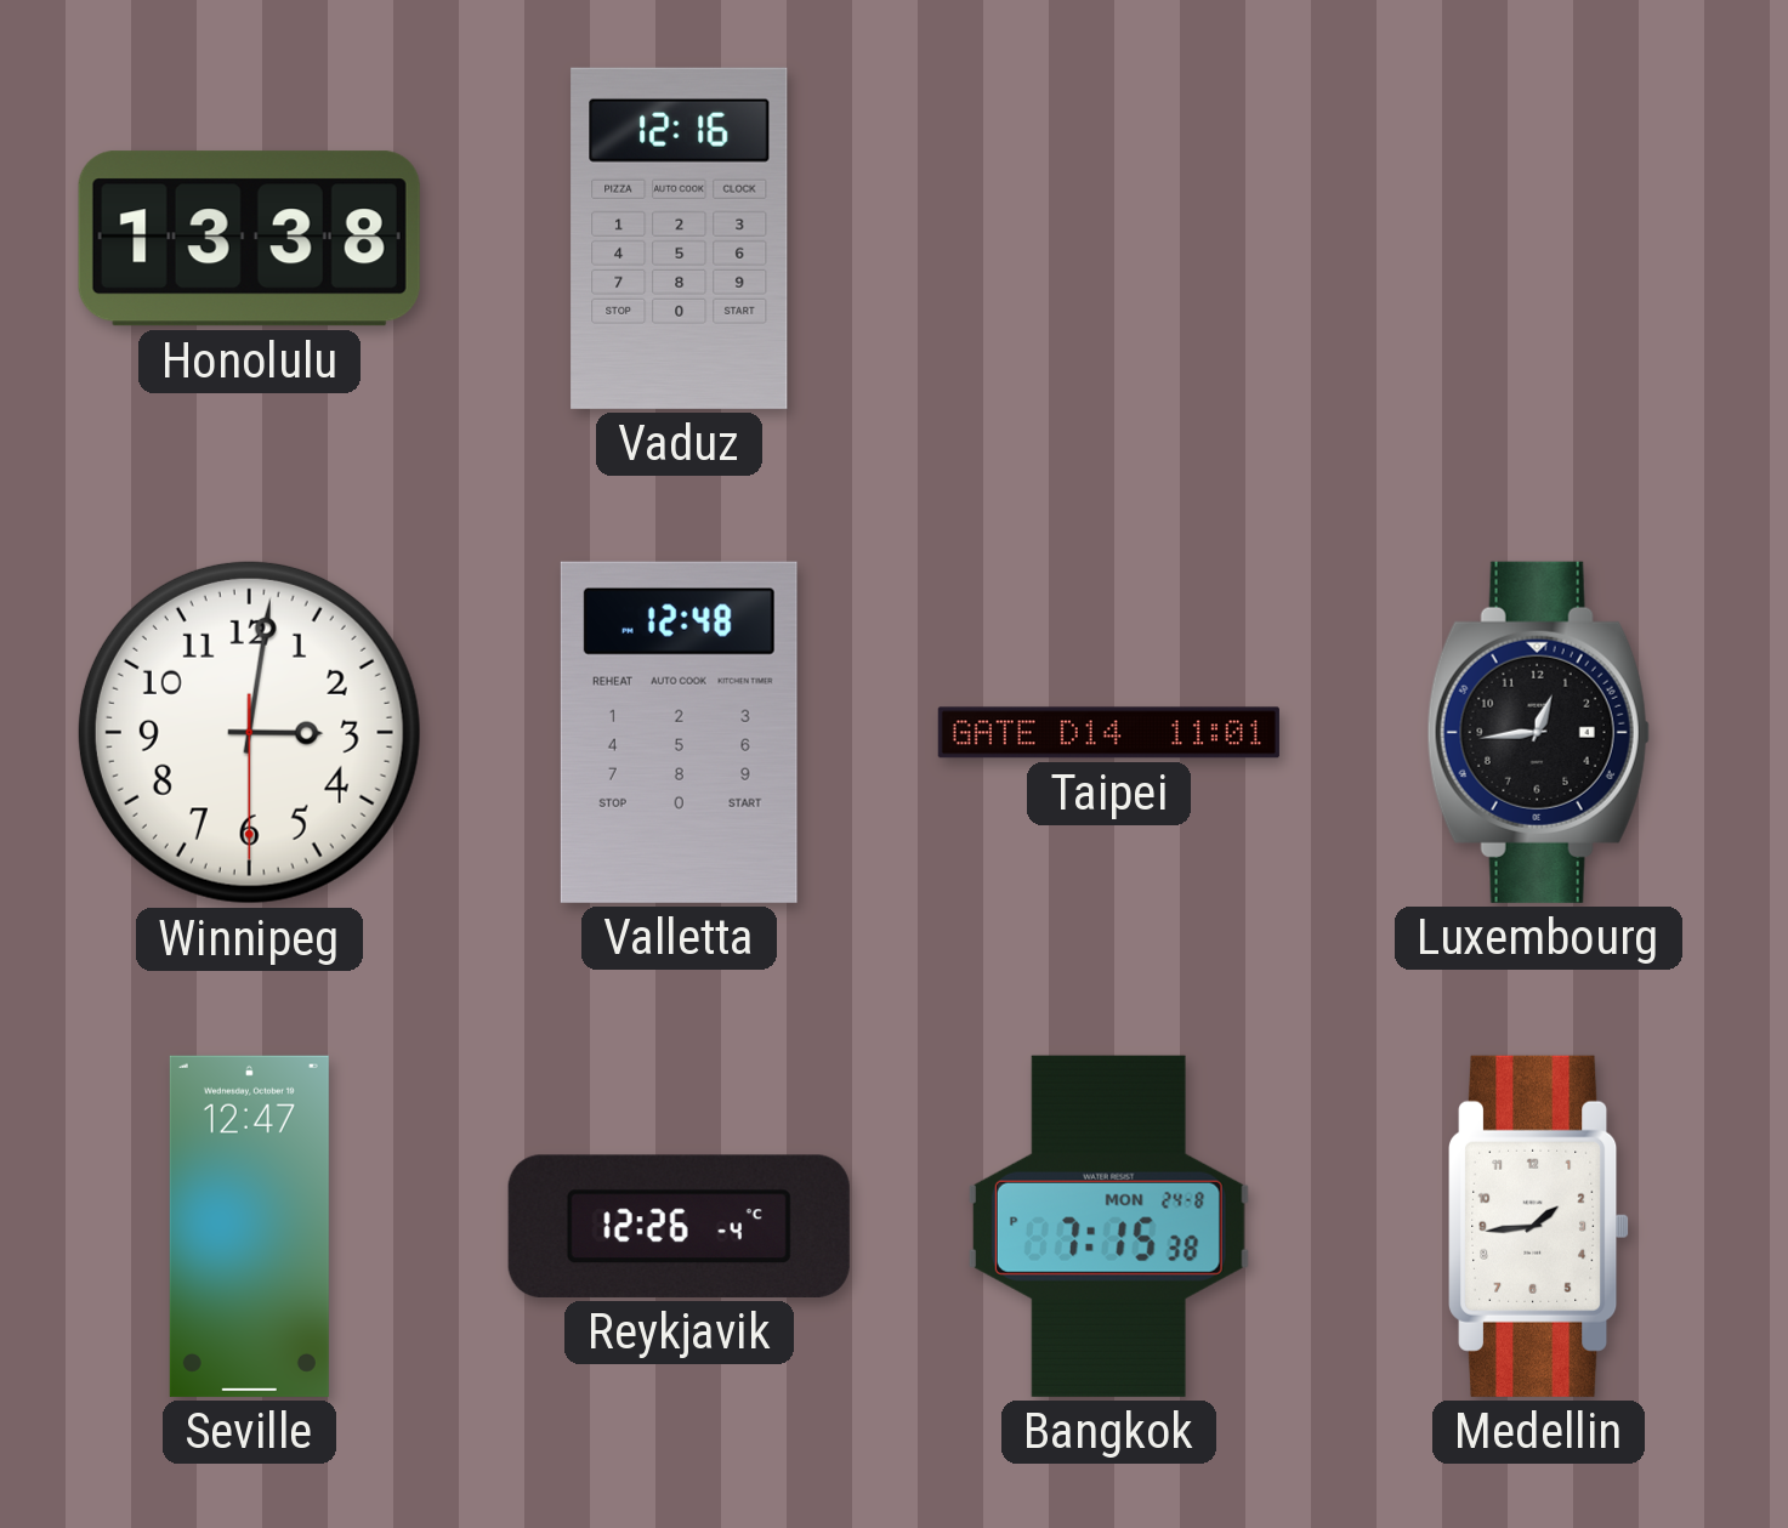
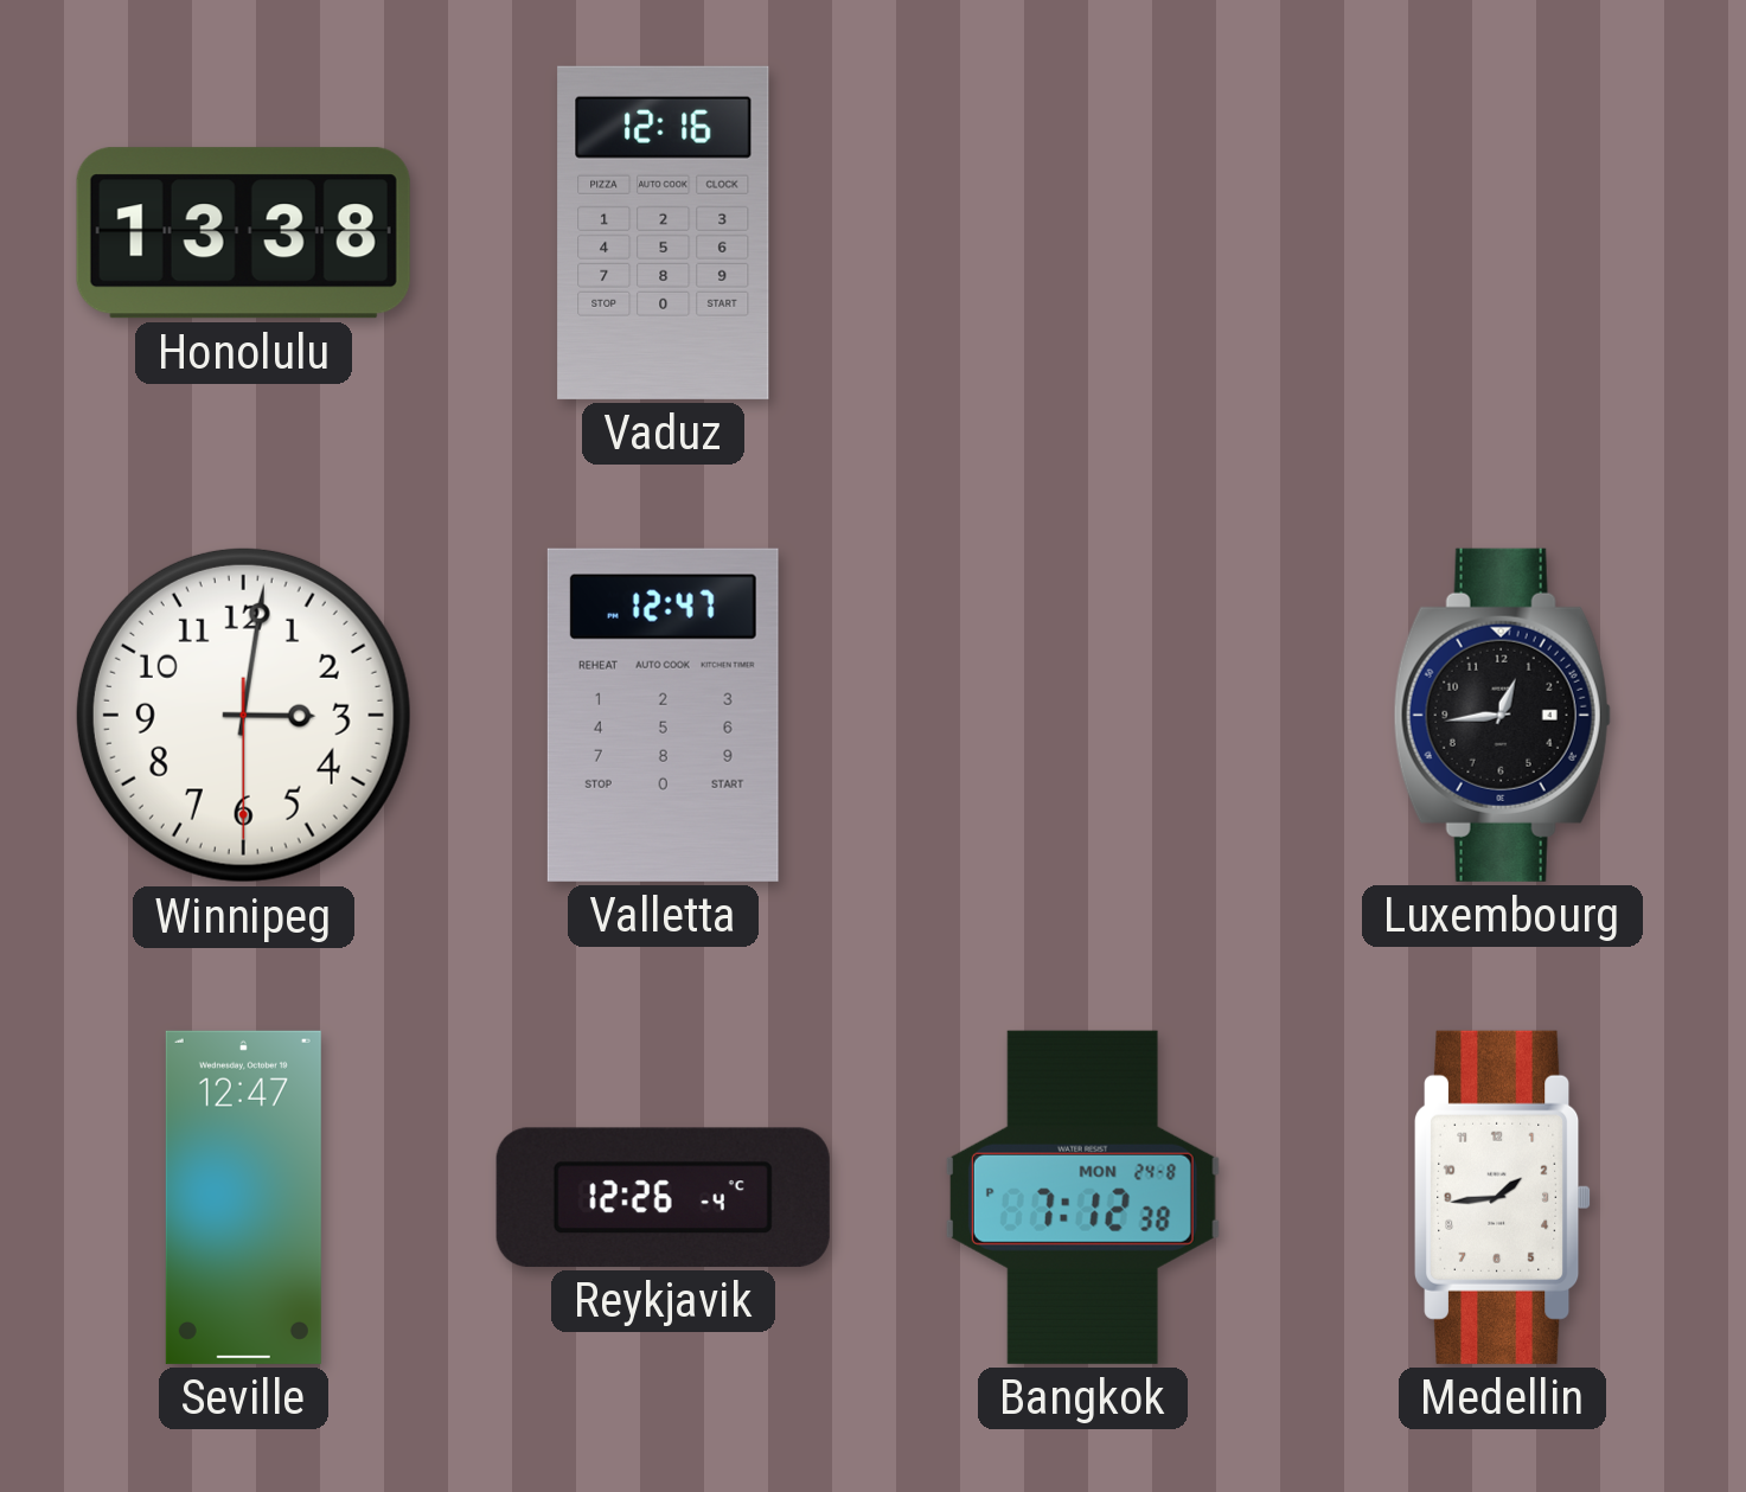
Valletta: 12:48 -> 12:47 (663, 715)
Taipei: 11:01 -> none (1108, 733)
Bangkok: 7:15 -> 7:12 (1082, 1197)
